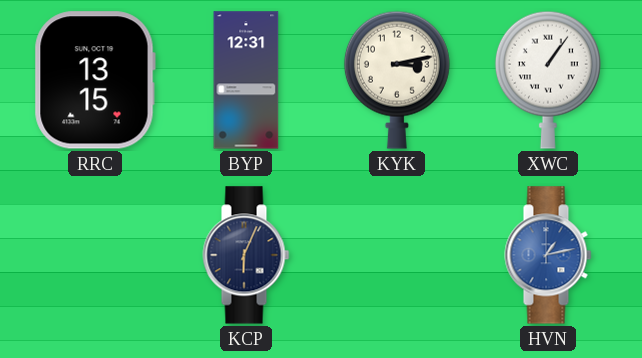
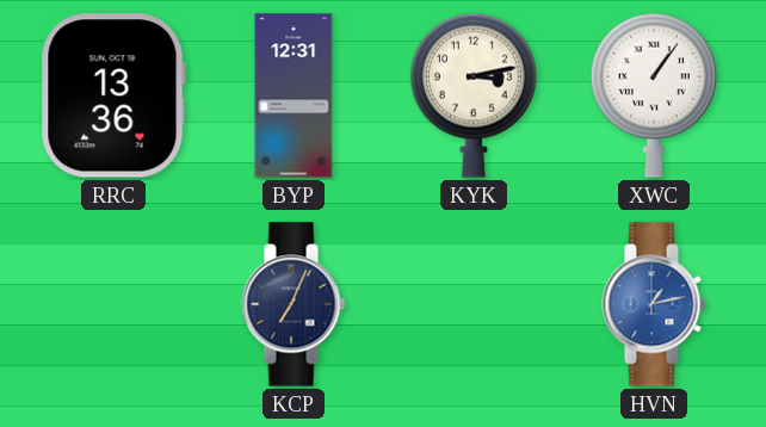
RRC: 13:15 -> 13:36 (113, 95)
KCP: 6:04 -> 7:04 (294, 304)
